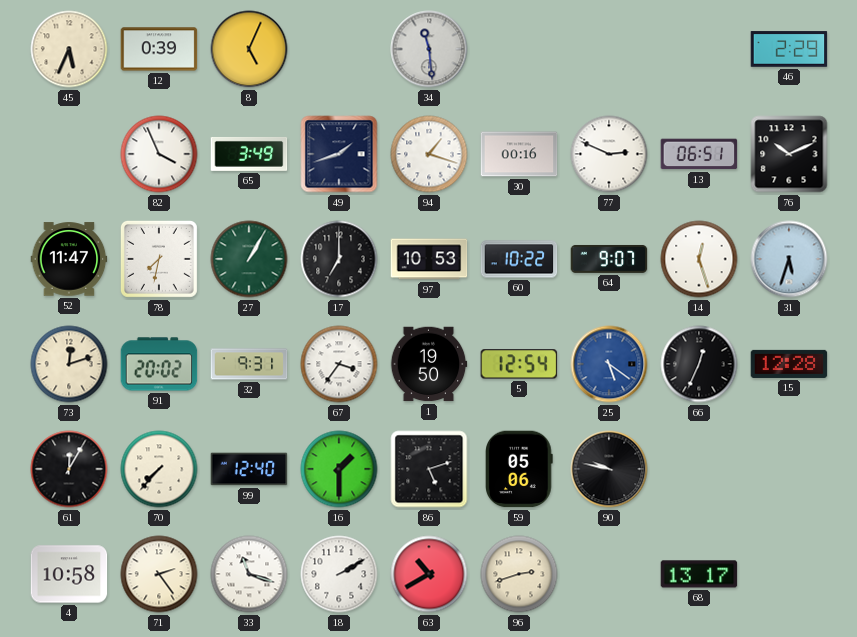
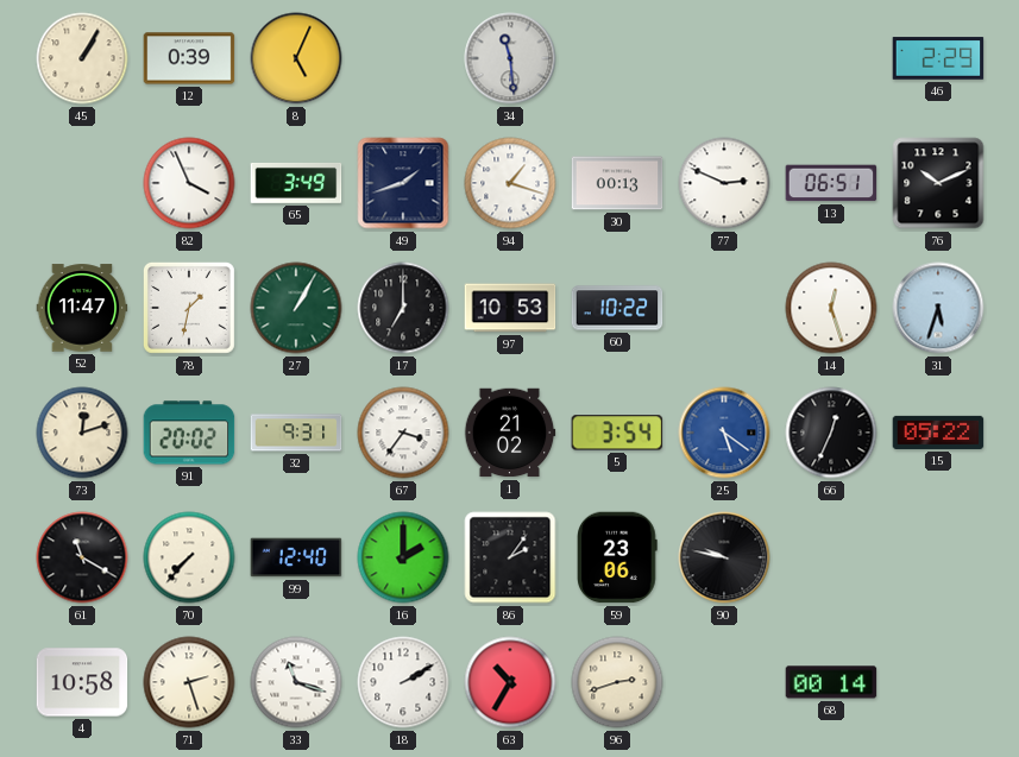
45: 5:34 -> 1:05 (82, 58)
30: 00:16 -> 00:13 (617, 183)
78: 7:32 -> 1:32 (189, 308)
64: 9:07 -> none (609, 259)
1: 19:50 -> 21:02 (510, 433)
5: 12:54 -> 3:54 (617, 433)
15: 12:28 -> 05:22 (938, 433)
61: 12:05 -> 11:20 (82, 557)
16: 1:30 -> 2:00 (403, 557)
86: 5:12 -> 2:06 (510, 557)
59: 05:06 -> 23:06 (617, 557)
71: 2:24 -> 2:27 (189, 682)
63: 10:40 -> 10:35 (510, 682)
68: 13:17 -> 00:14 (831, 682)
